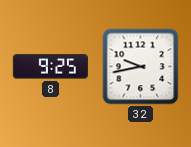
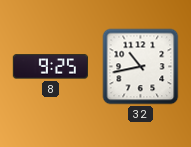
32: 9:43 -> 10:43 (141, 67)
